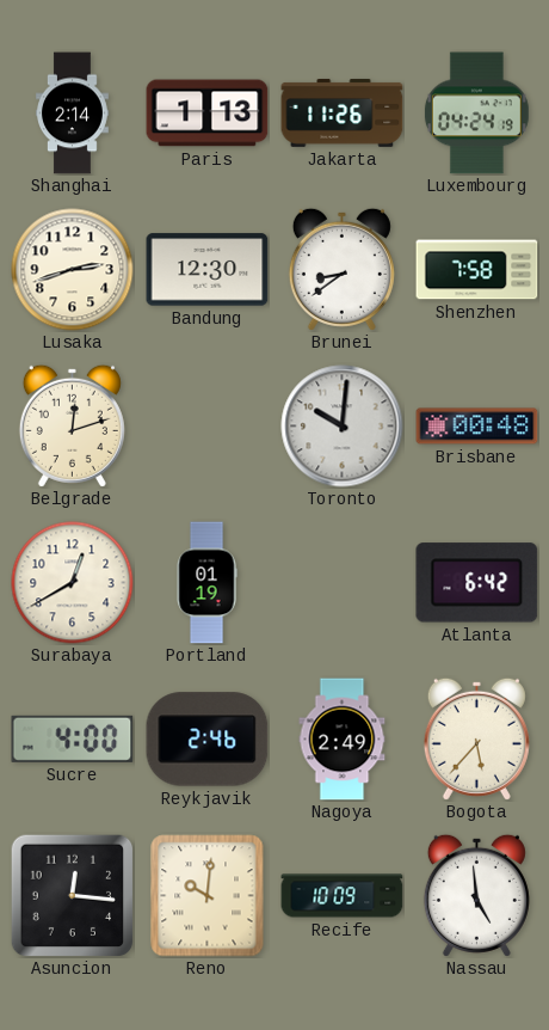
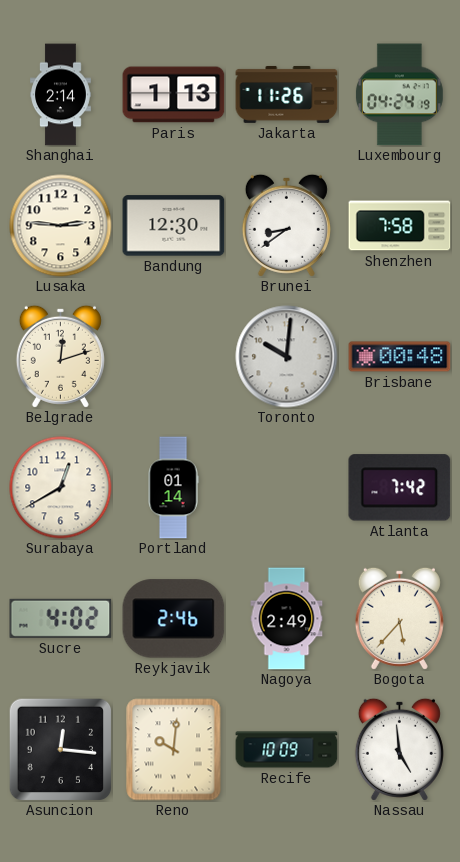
Lusaka: 2:42 -> 2:46 (61, 226)
Portland: 01:19 -> 01:14 (173, 488)
Atlanta: 6:42 -> 7:42 (400, 488)
Sucre: 4:00 -> 4:02 (61, 618)
